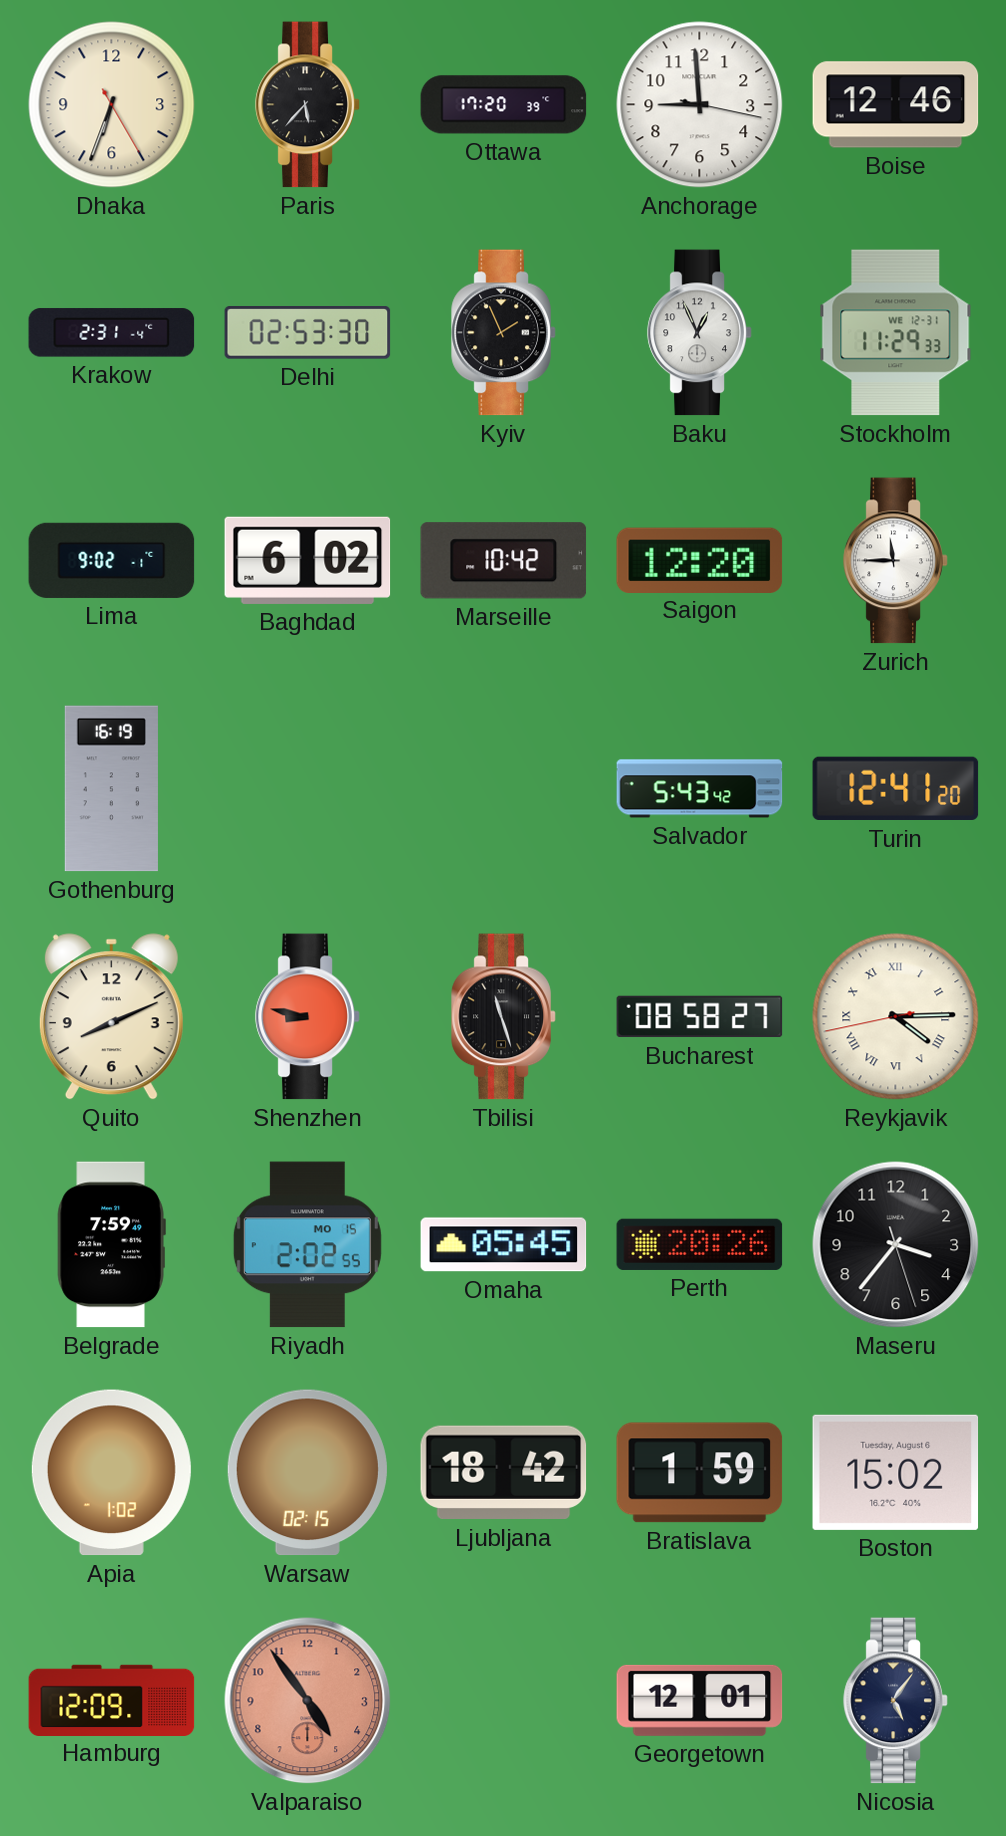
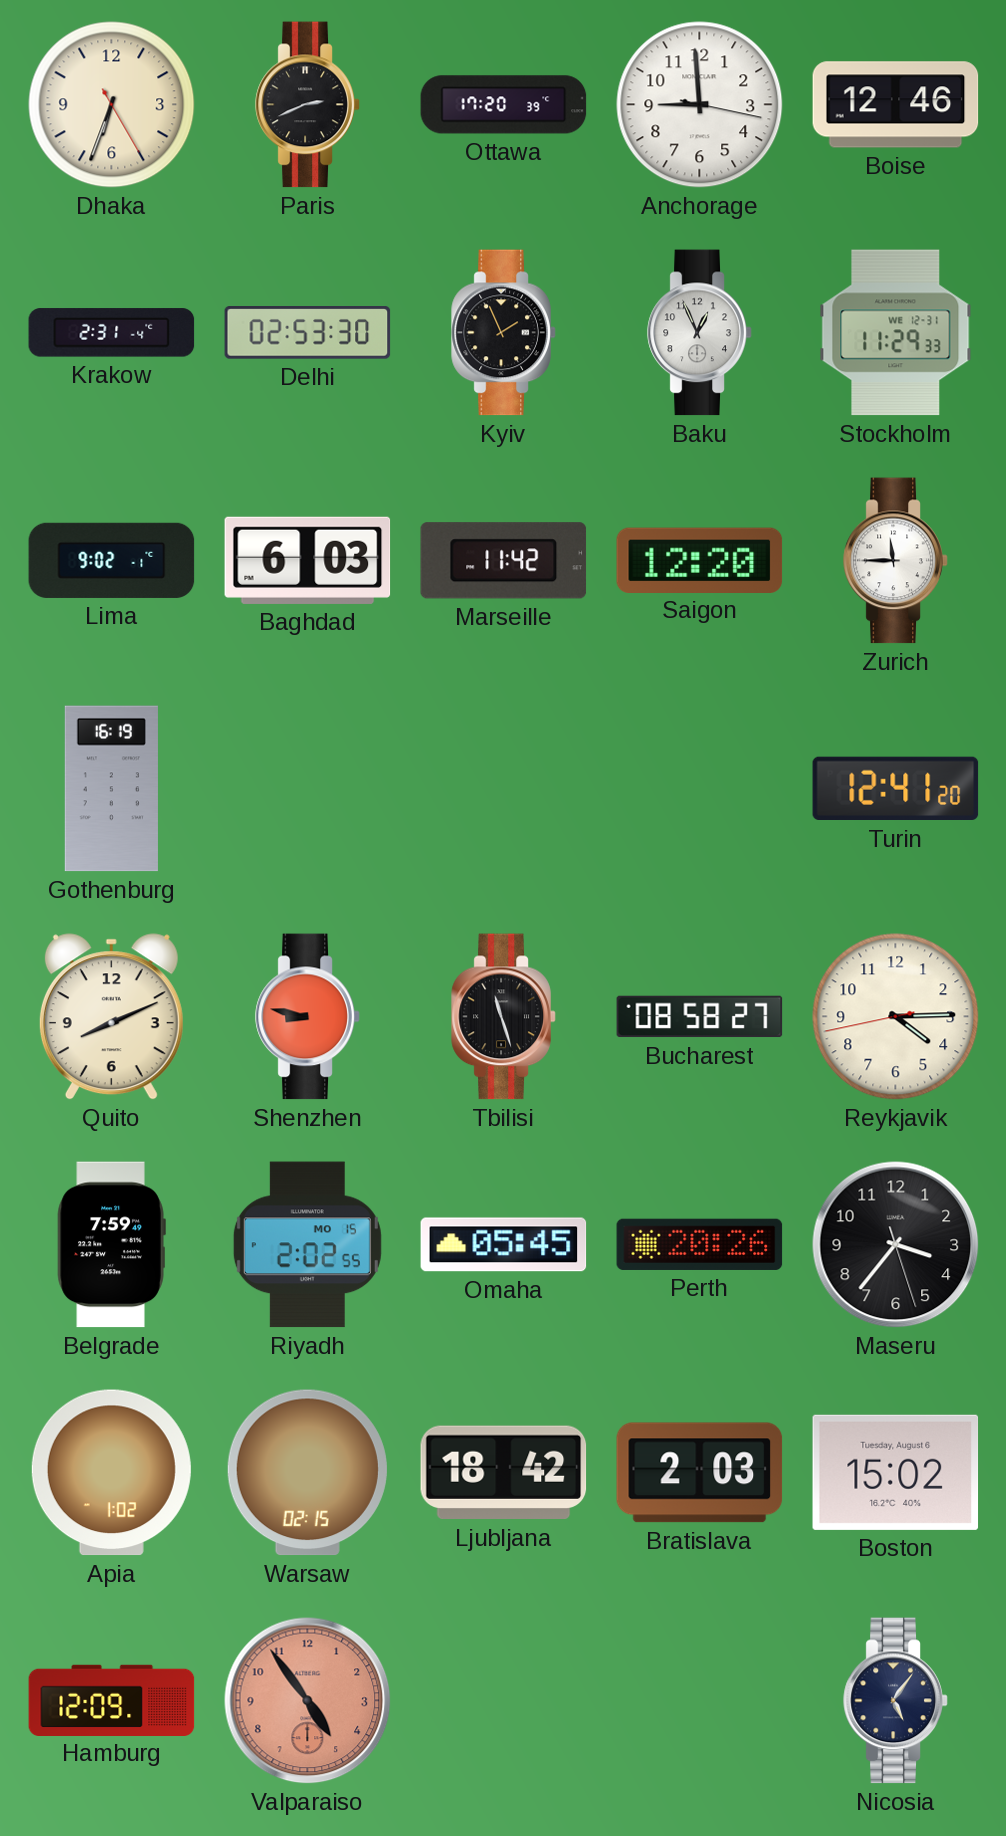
Paris: 5:37 -> 2:41 (308, 105)
Baghdad: 6:02 -> 6:03 (308, 560)
Marseille: 10:42 -> 11:42 (504, 561)
Salvador: 5:43 -> none (700, 789)
Reykjavik numerals: Roman -> Arabic (896, 1017)
Bratislava: 1:59 -> 2:03 (700, 1473)
Georgetown: 12:01 -> none (700, 1700)
